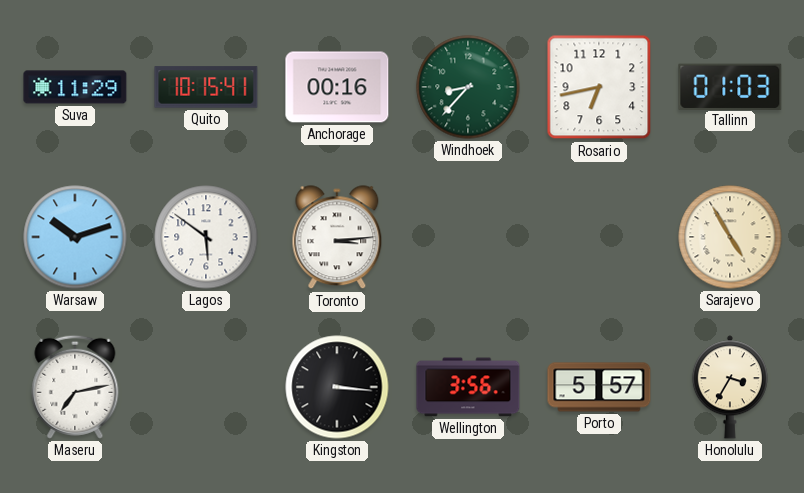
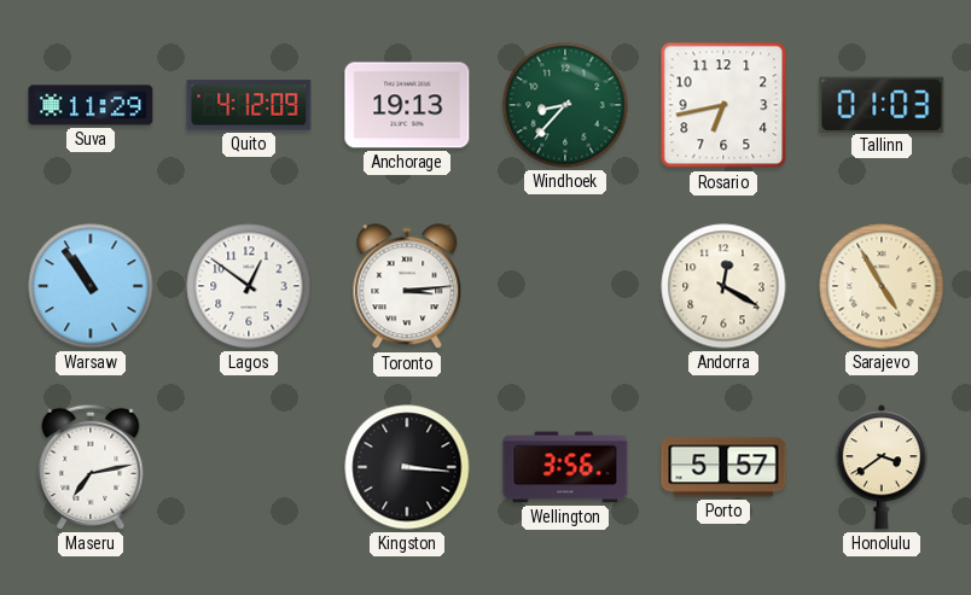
Quito: 10:15 -> 4:12 (249, 105)
Anchorage: 00:16 -> 19:13 (407, 105)
Warsaw: 10:12 -> 10:54 (91, 286)
Lagos: 5:51 -> 12:51 (249, 286)
Andorra: none -> 12:20 (723, 286)
Honolulu: 3:35 -> 3:39 (882, 467)
